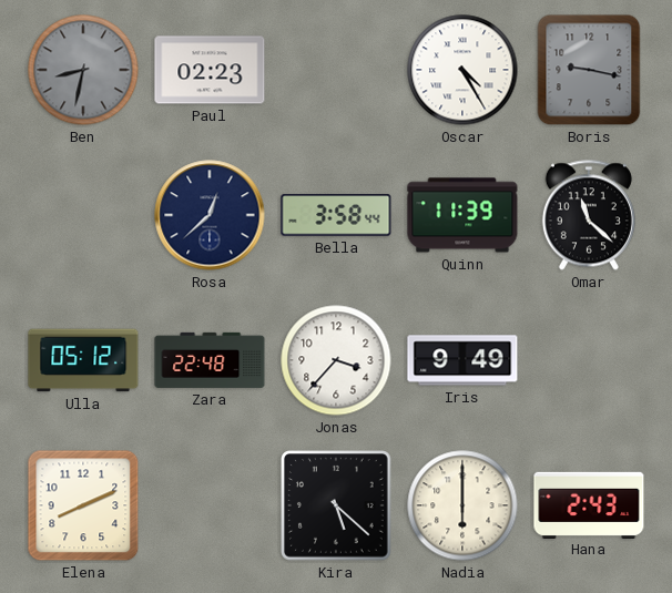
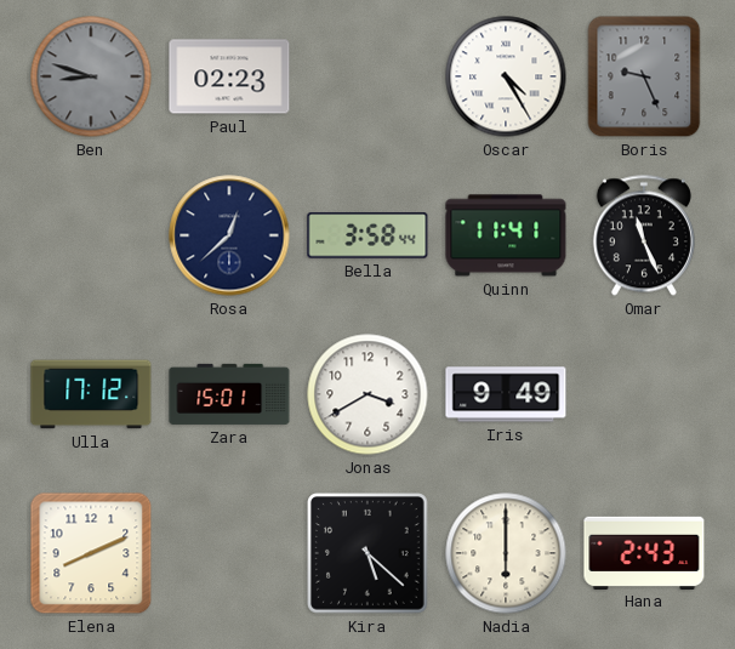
Ben: 8:32 -> 8:48 (91, 76)
Boris: 9:17 -> 9:26 (644, 76)
Quinn: 11:39 -> 11:41 (506, 235)
Omar: 11:22 -> 11:26 (644, 235)
Ulla: 05:12 -> 17:12 (91, 394)
Zara: 22:48 -> 15:01 (229, 394)
Jonas: 3:37 -> 3:40 (367, 394)
